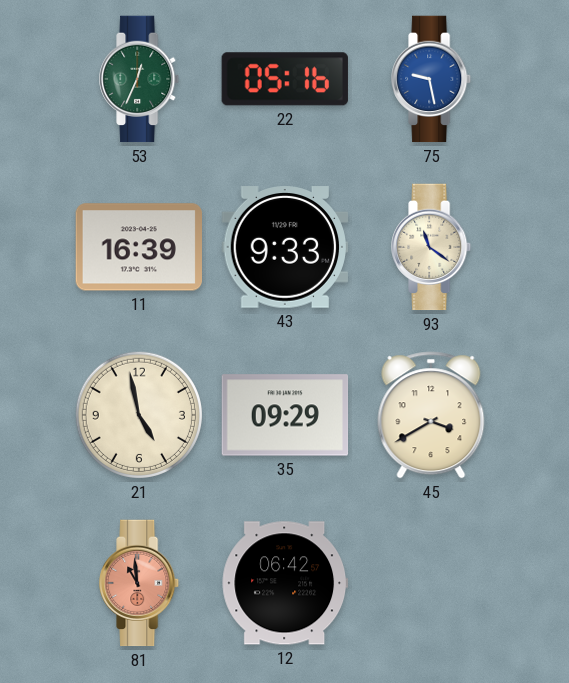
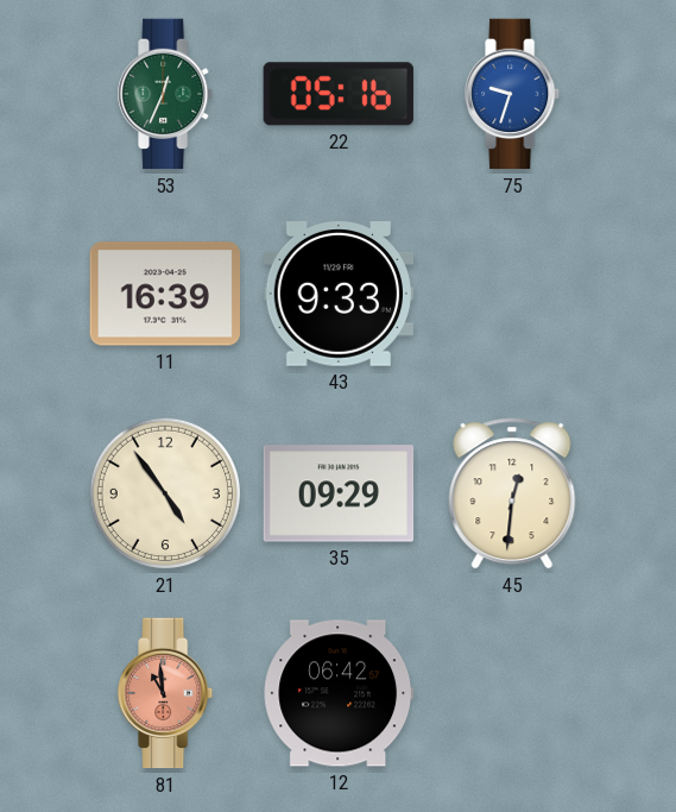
75: 9:28 -> 9:33 (513, 94)
93: 11:21 -> none (432, 247)
21: 4:58 -> 4:54 (165, 493)
45: 3:40 -> 12:31 (512, 493)
